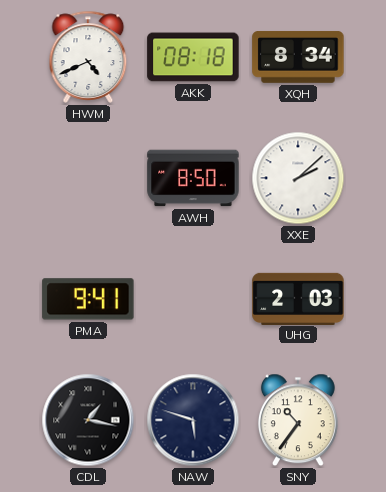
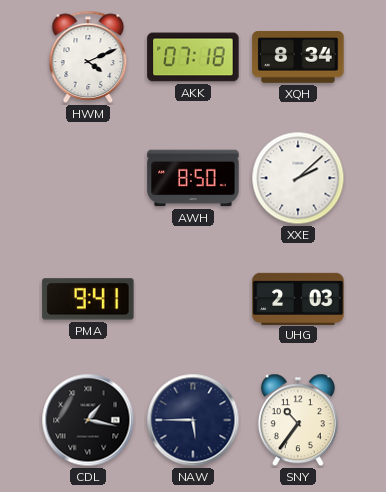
HWM: 4:41 -> 4:11 (88, 57)
AKK: 08:18 -> 07:18 (193, 57)
NAW: 5:48 -> 5:45 (193, 420)
